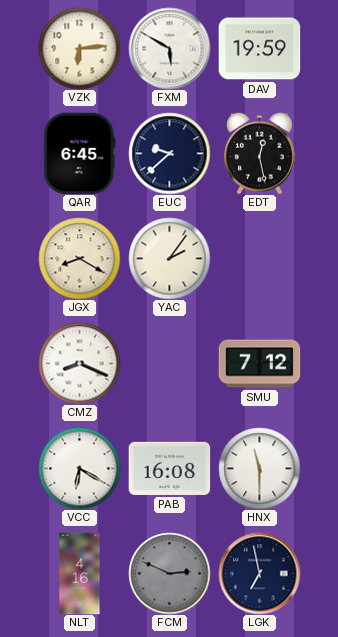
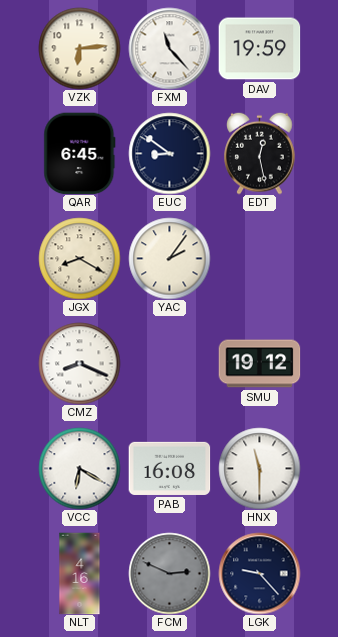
FXM: 5:50 -> 11:23 (169, 48)
EUC: 9:38 -> 8:51 (169, 153)
SMU: 7:12 -> 19:12 (259, 364)
LGK: 6:58 -> 9:23 (259, 573)
